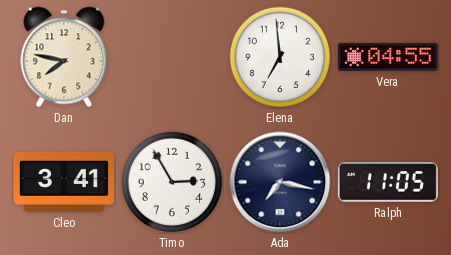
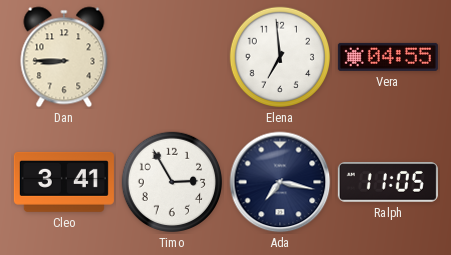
Dan: 7:47 -> 8:45 (64, 57)
